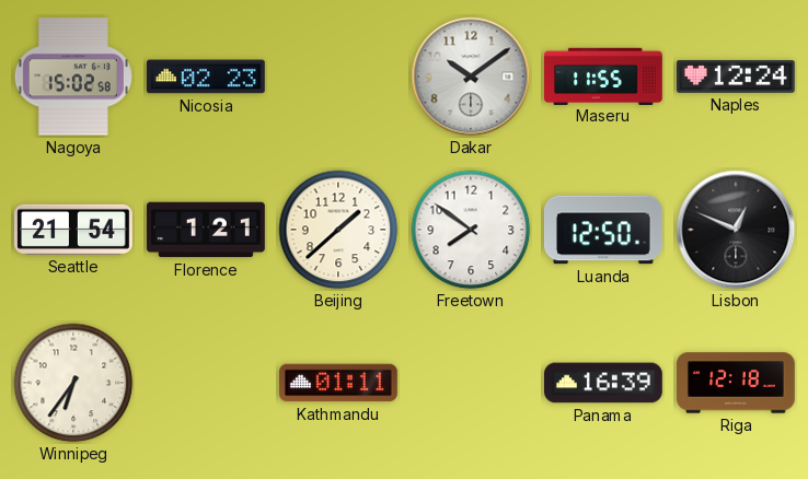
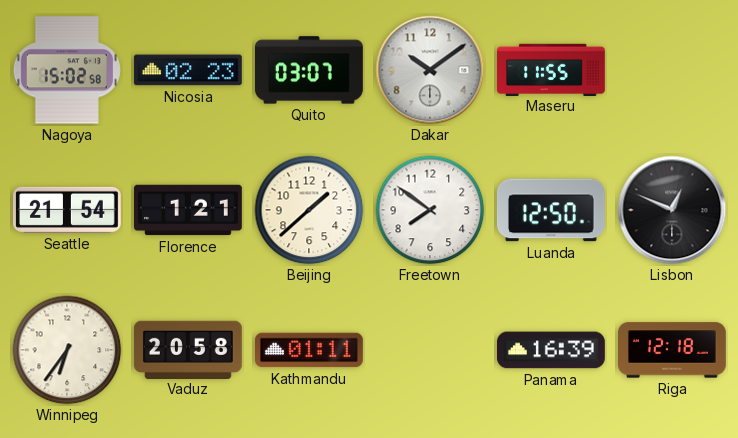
Quito: none -> 03:07 (310, 70)
Naples: 12:24 -> none (736, 77)
Vaduz: none -> 20:58 (188, 349)
